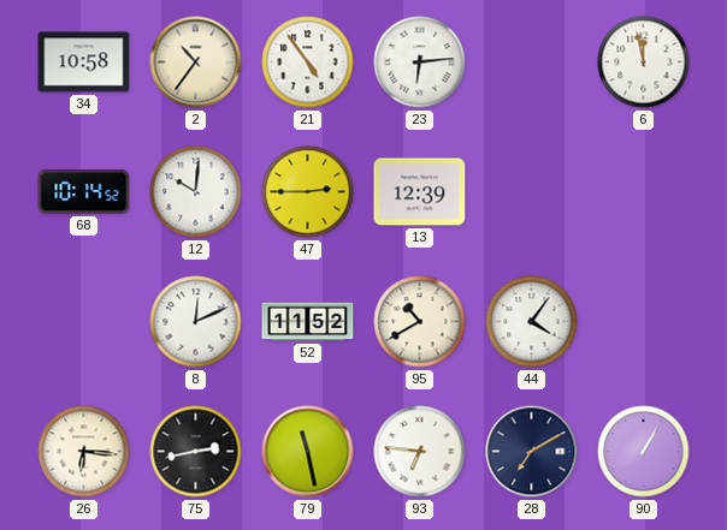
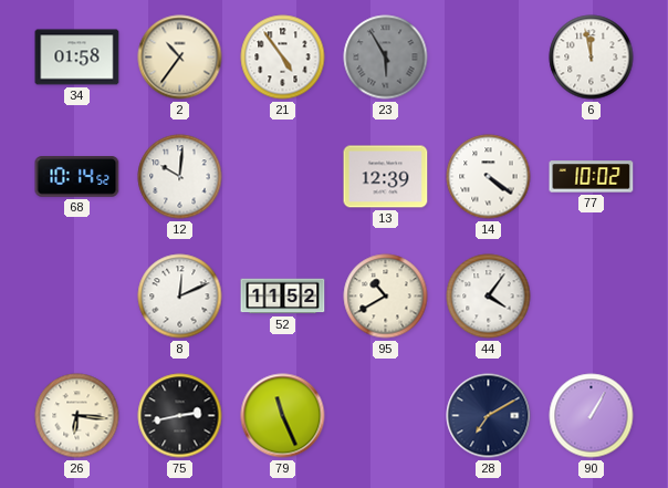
34: 10:58 -> 01:58 (77, 58)
23: 6:14 -> 5:55 (386, 58)
23 dial: white -> grey (386, 58)
47: 2:45 -> none (308, 192)
14: none -> 4:21 (489, 177)
77: none -> 10:02 (592, 177)
79: 11:28 -> 11:26 (283, 416)
93: 6:46 -> none (420, 452)
